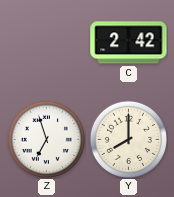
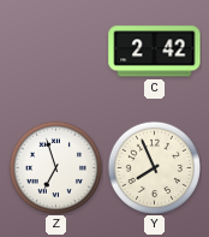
Y: 8:00 -> 7:56 (154, 167)
